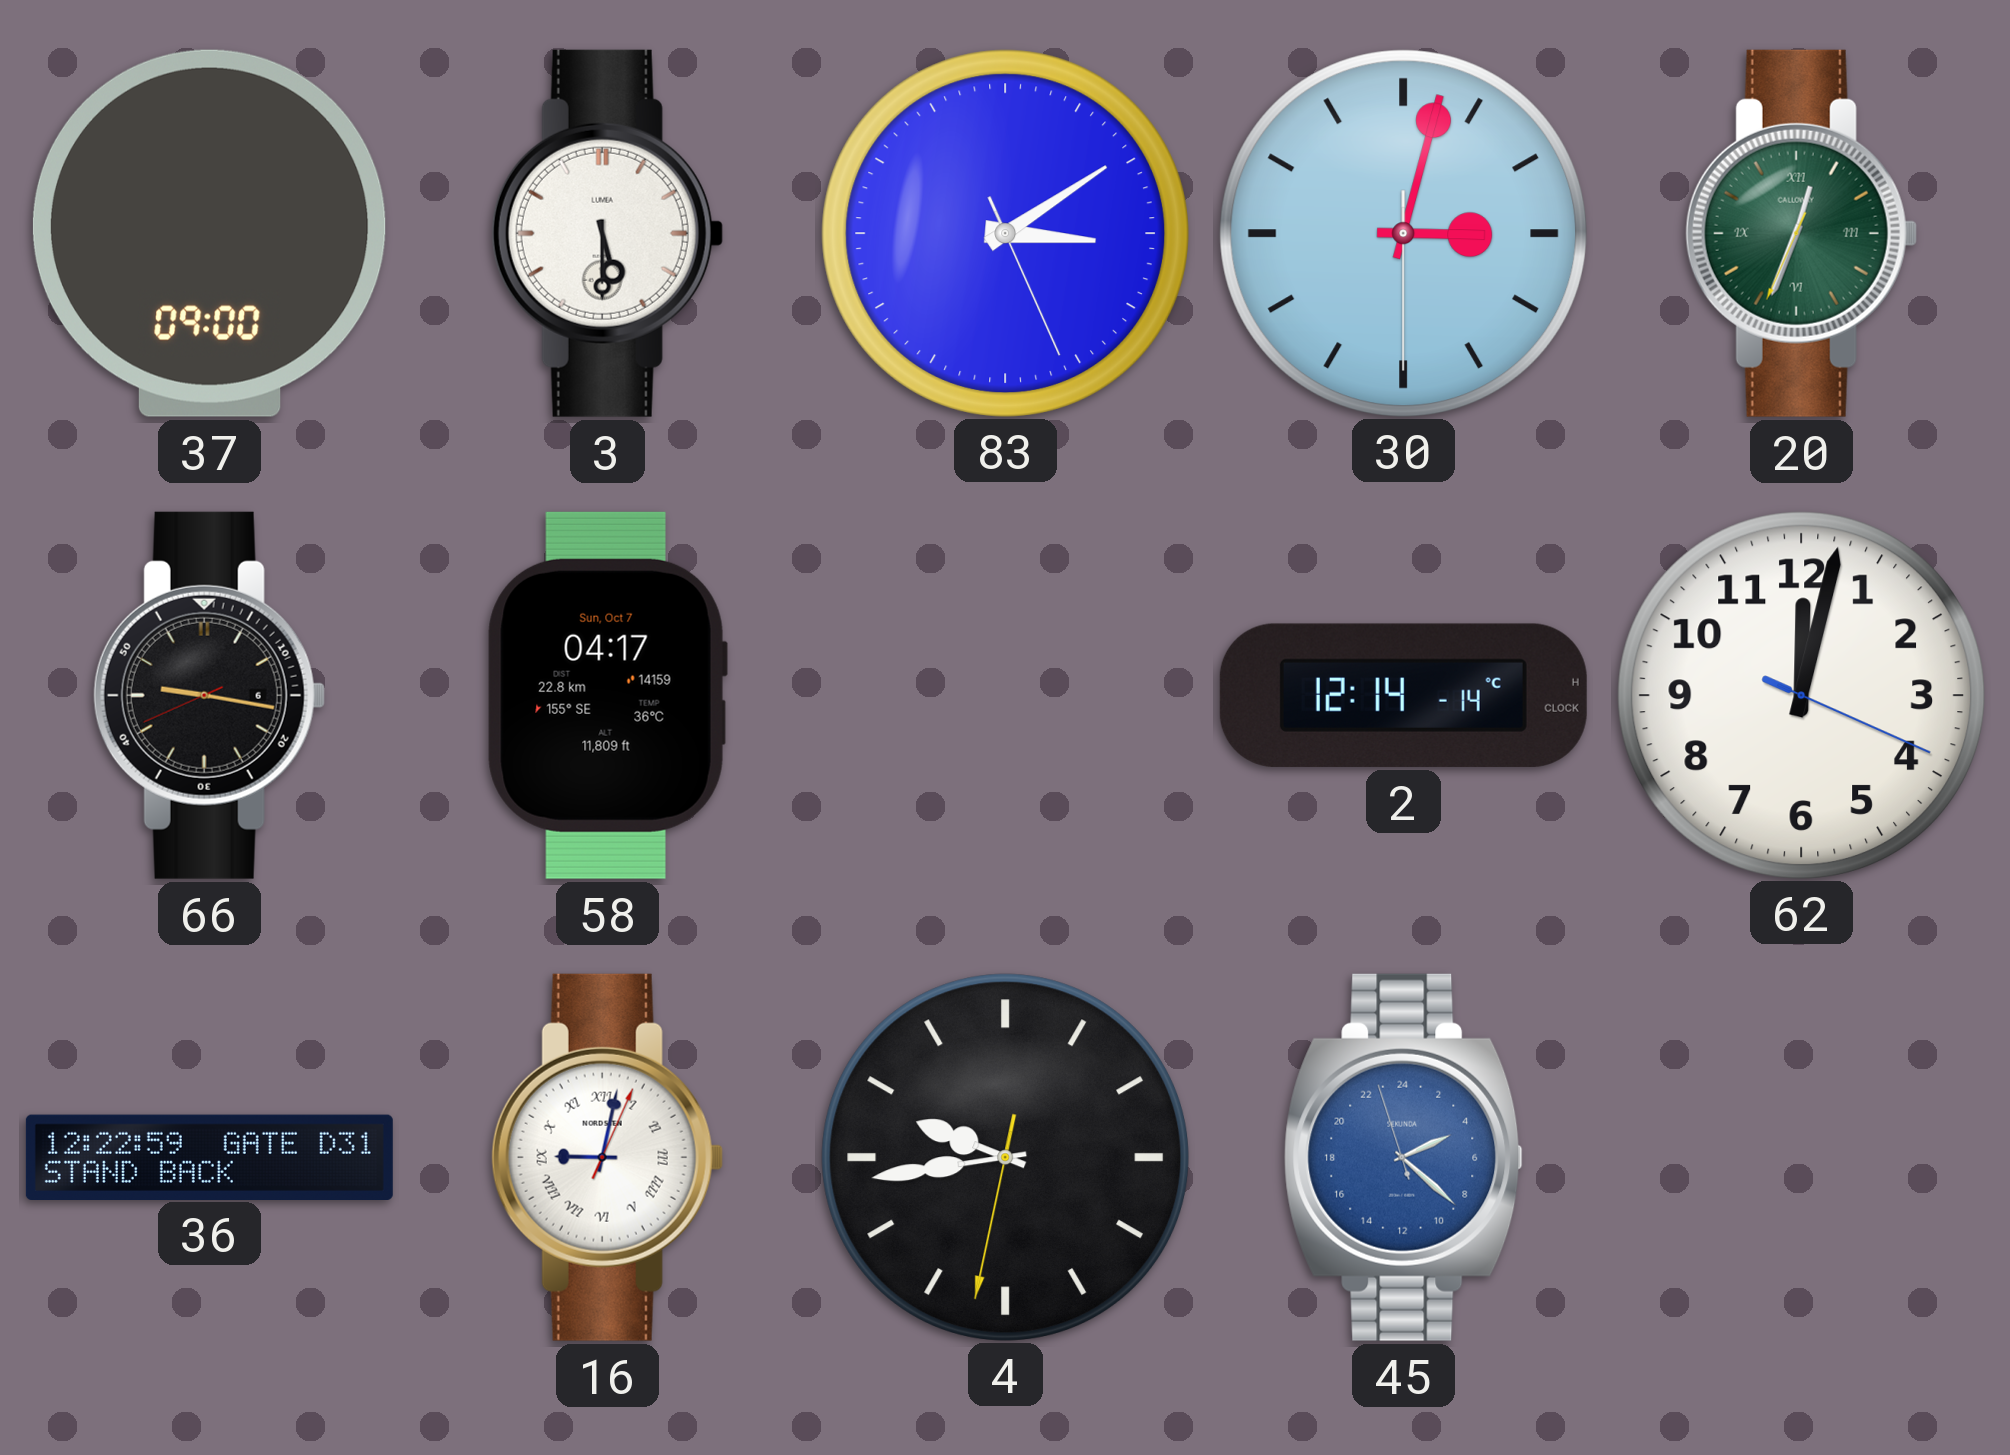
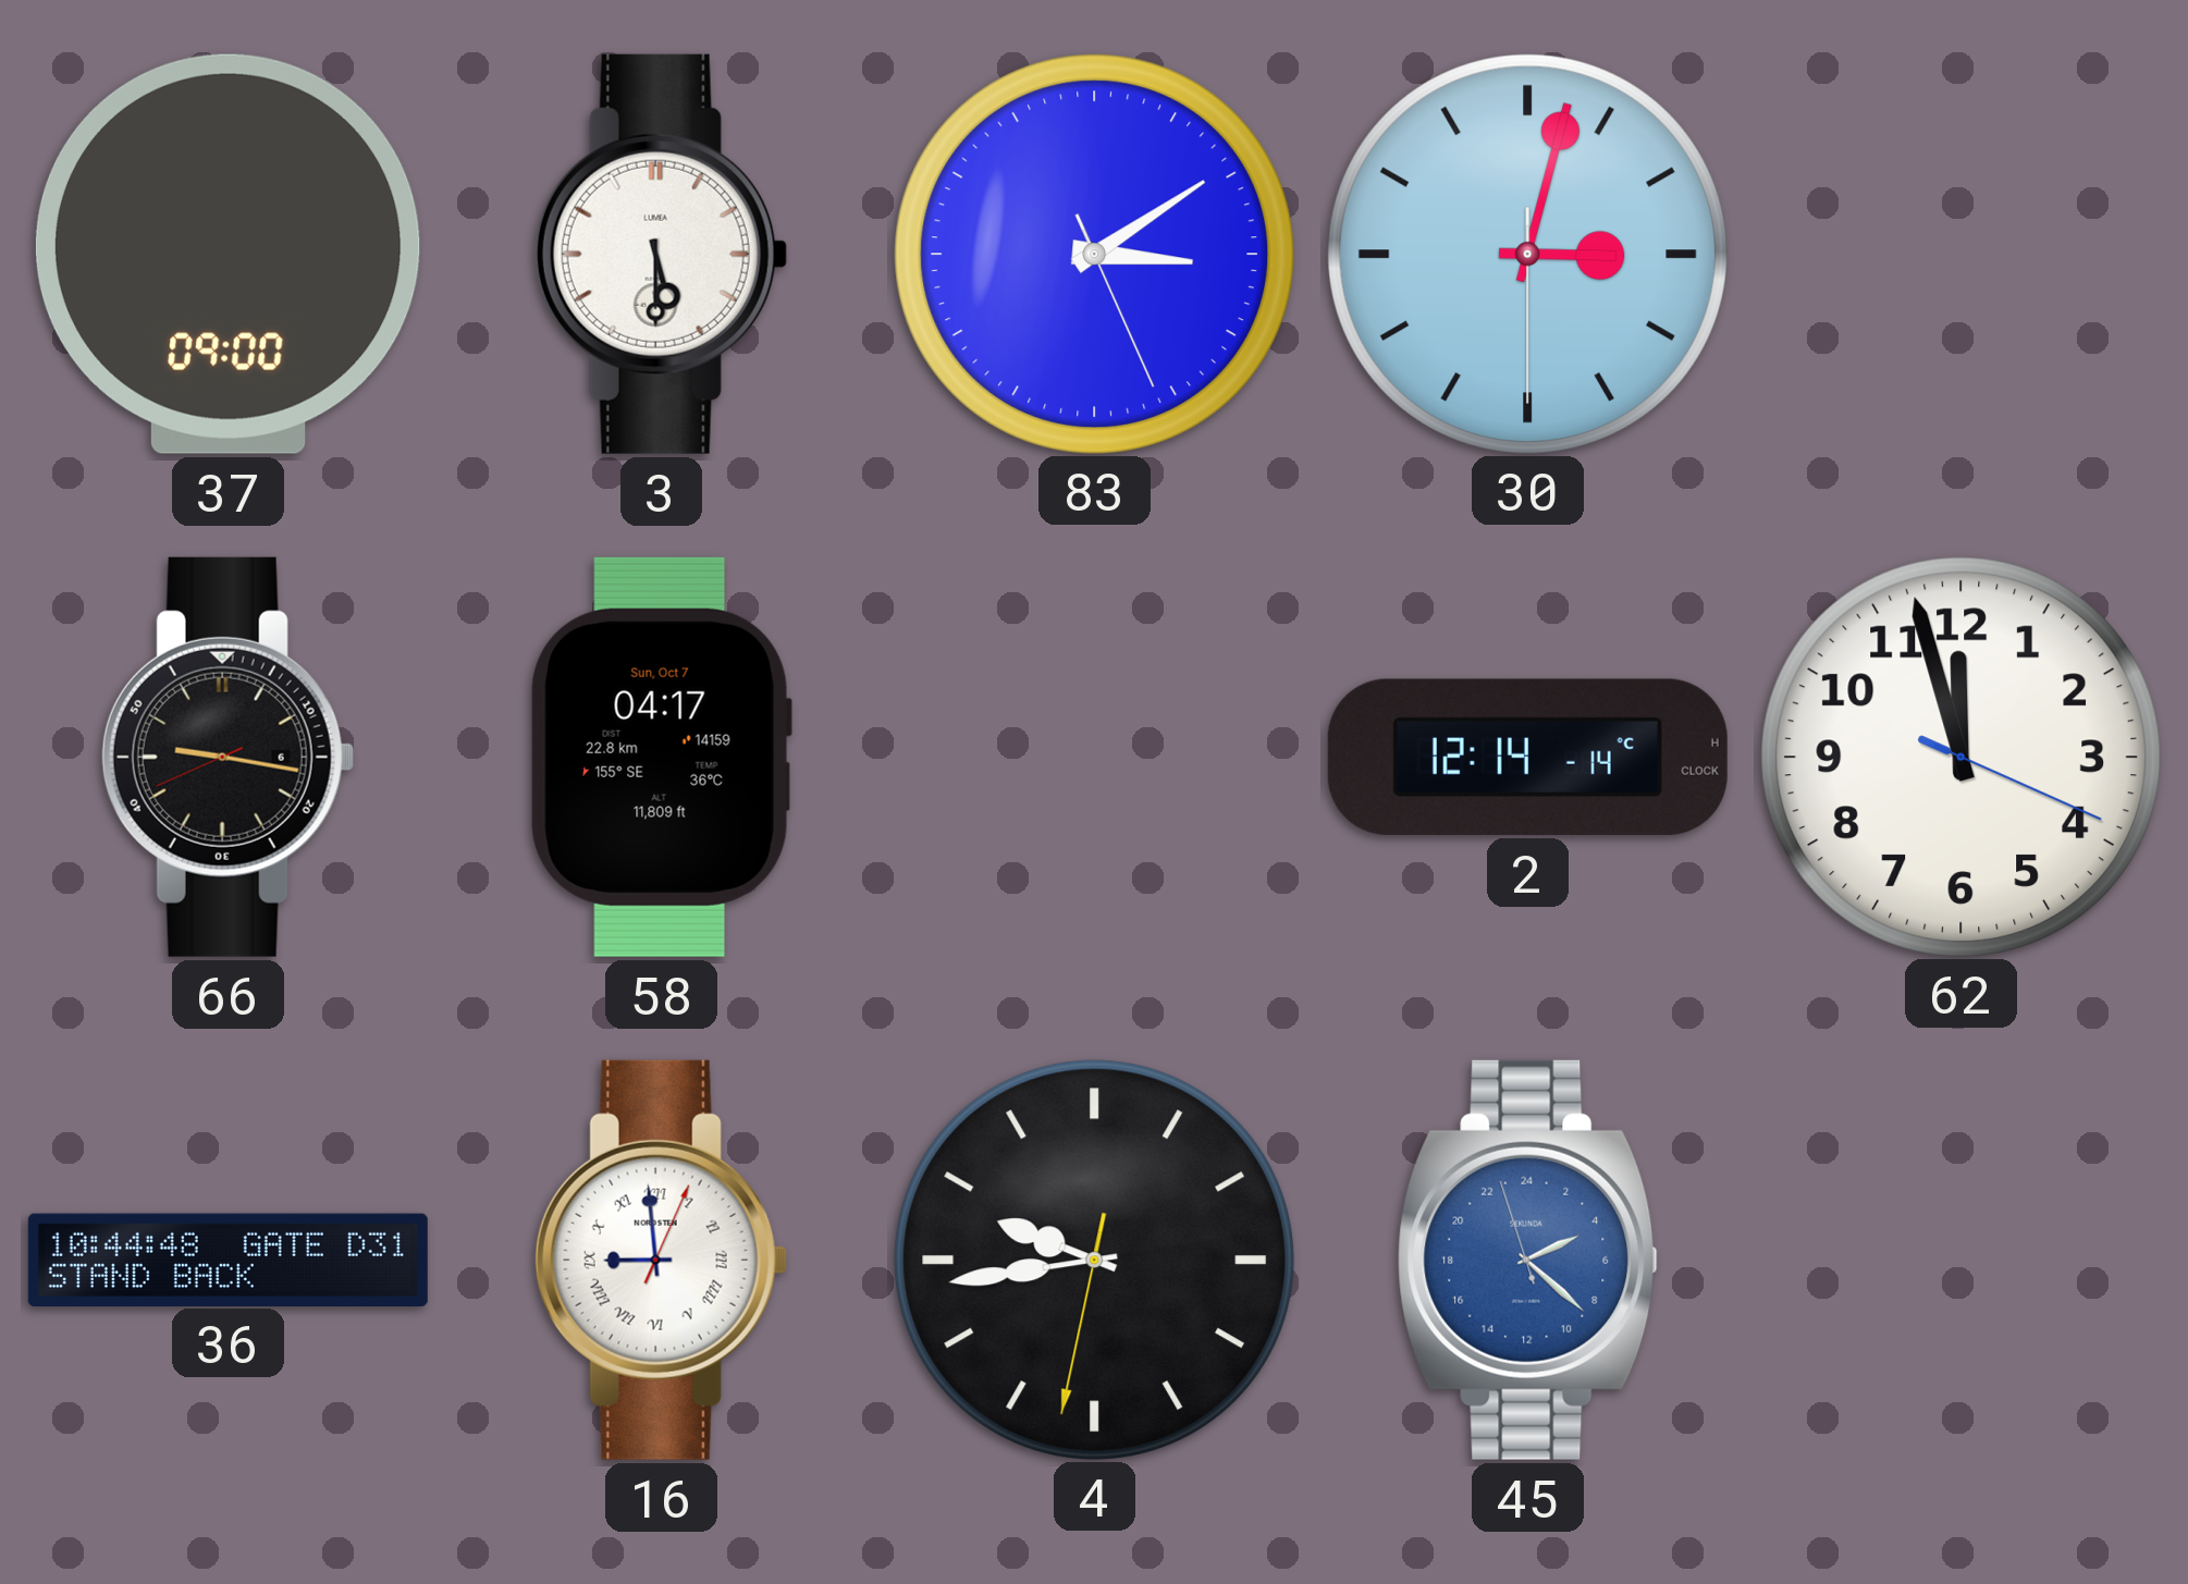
20: 12:33 -> none (1801, 233)
62: 12:02 -> 11:57 (1960, 757)
36: 12:22 -> 10:44 (228, 1260)
16: 9:02 -> 8:59 (661, 1260)
